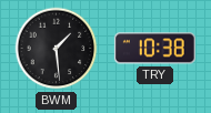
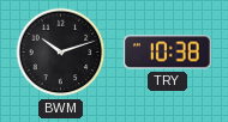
BWM: 1:29 -> 10:12 (61, 53)
